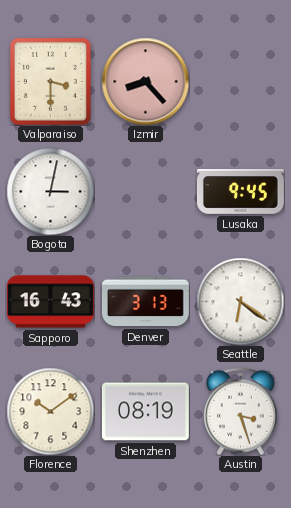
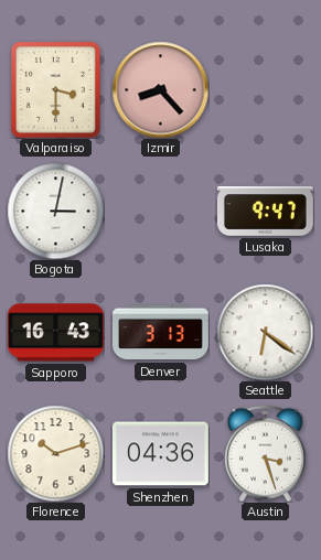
Lusaka: 9:45 -> 9:47 (265, 212)
Florence: 10:09 -> 10:12 (55, 453)
Shenzhen: 08:19 -> 04:36 (160, 454)
